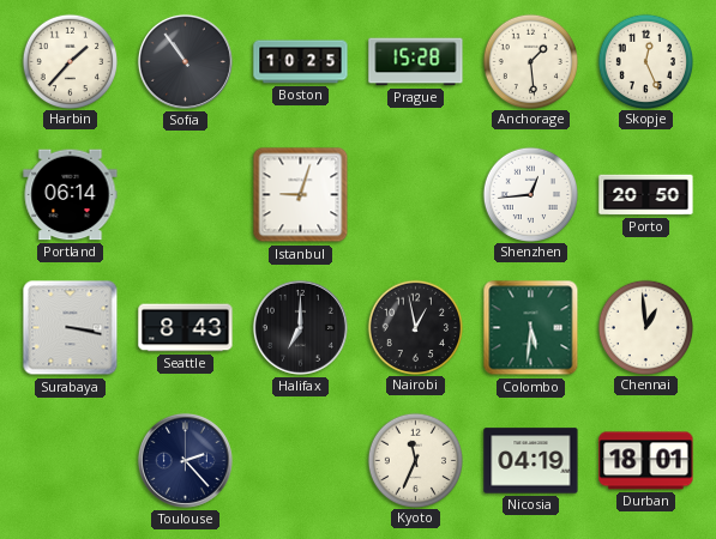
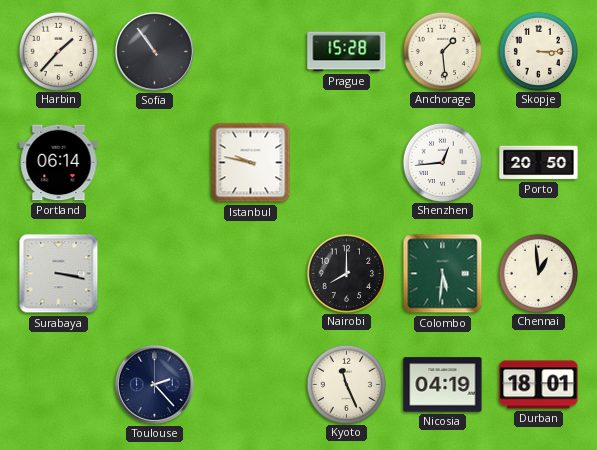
Boston: 10:25 -> none (301, 62)
Skopje: 12:26 -> 3:15 (538, 51)
Istanbul: 9:03 -> 9:47 (251, 163)
Seattle: 8:43 -> none (186, 328)
Halifax: 7:00 -> none (300, 327)
Nairobi: 12:58 -> 8:00 (346, 273)
Kyoto: 11:34 -> 11:26 (346, 384)
